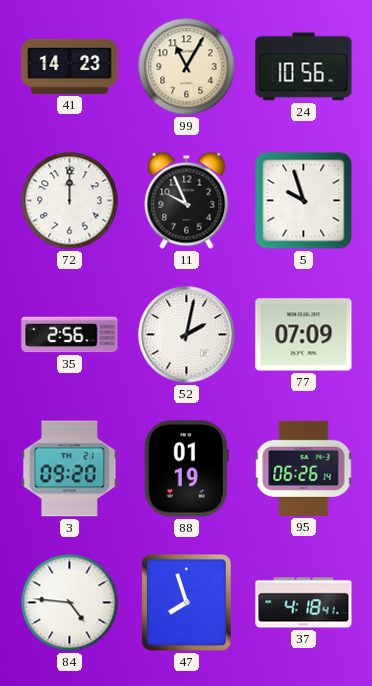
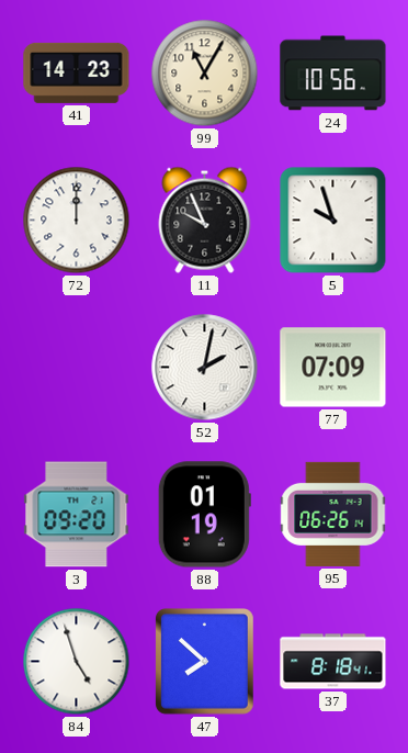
35: 2:56 -> none (70, 335)
84: 4:46 -> 4:57 (77, 662)
47: 7:57 -> 7:52 (204, 662)
37: 4:18 -> 8:18 (333, 662)
